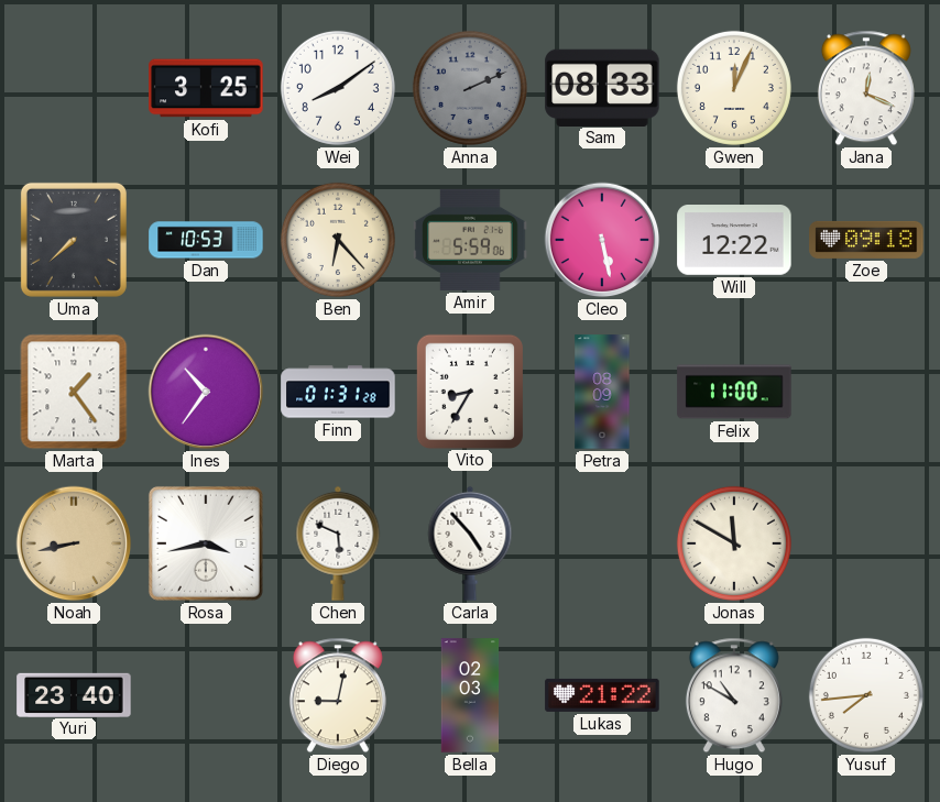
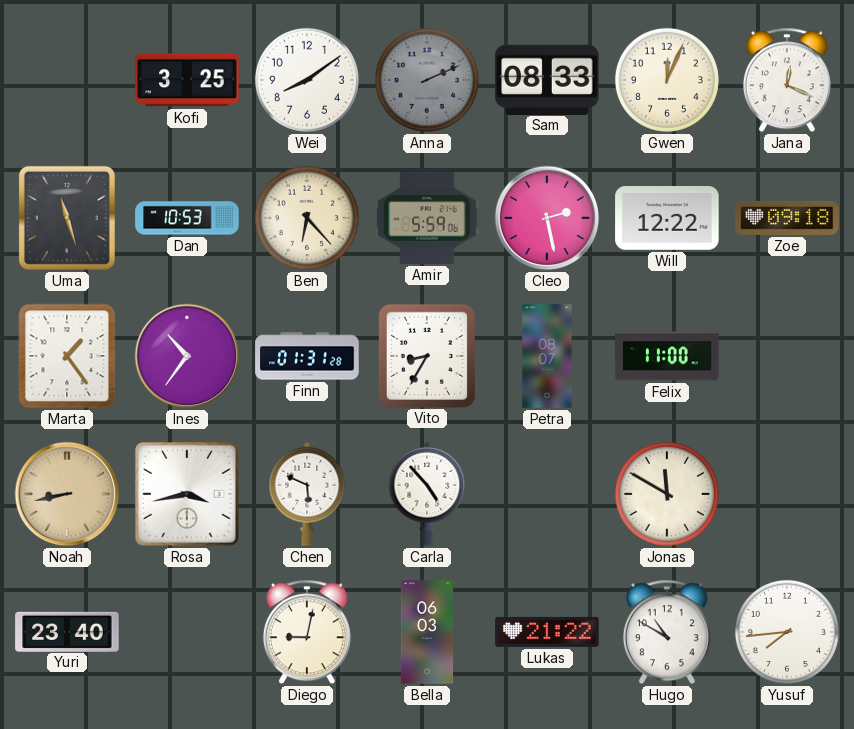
Uma: 7:38 -> 11:27 (67, 218)
Cleo: 5:28 -> 2:28 (547, 218)
Petra: 08:09 -> 08:07 (547, 356)
Bella: 02:03 -> 06:03 (427, 632)
